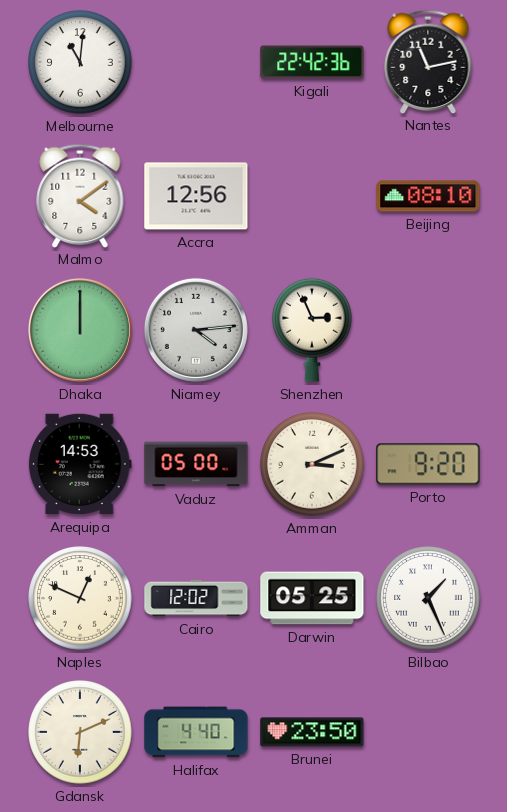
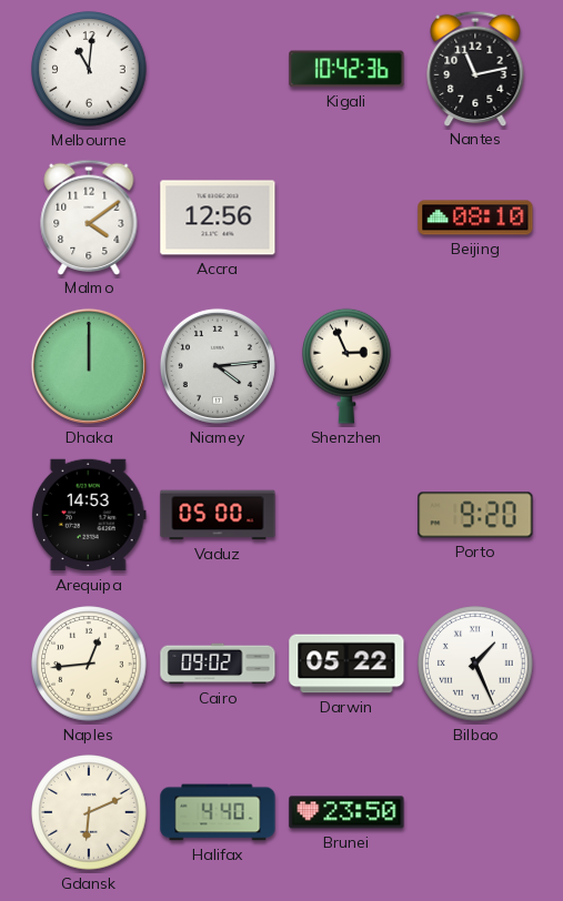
Kigali: 22:42 -> 10:42 (346, 69)
Amman: 3:11 -> none (312, 464)
Naples: 12:49 -> 12:44 (89, 664)
Cairo: 12:02 -> 09:02 (218, 664)
Darwin: 05:25 -> 05:22 (346, 664)
